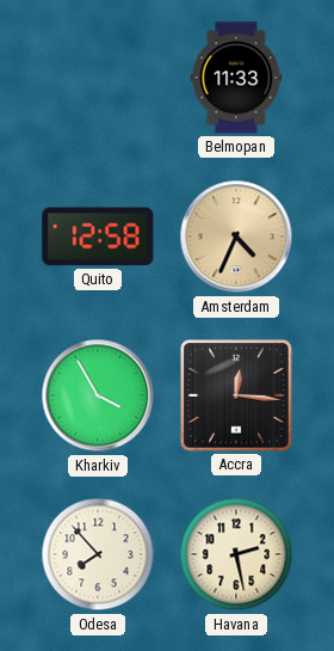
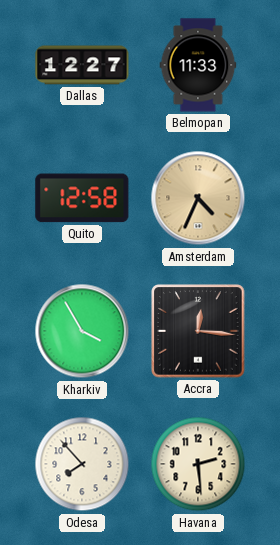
Dallas: none -> 12:27 (82, 65)
Havana: 2:28 -> 2:29 (198, 464)
